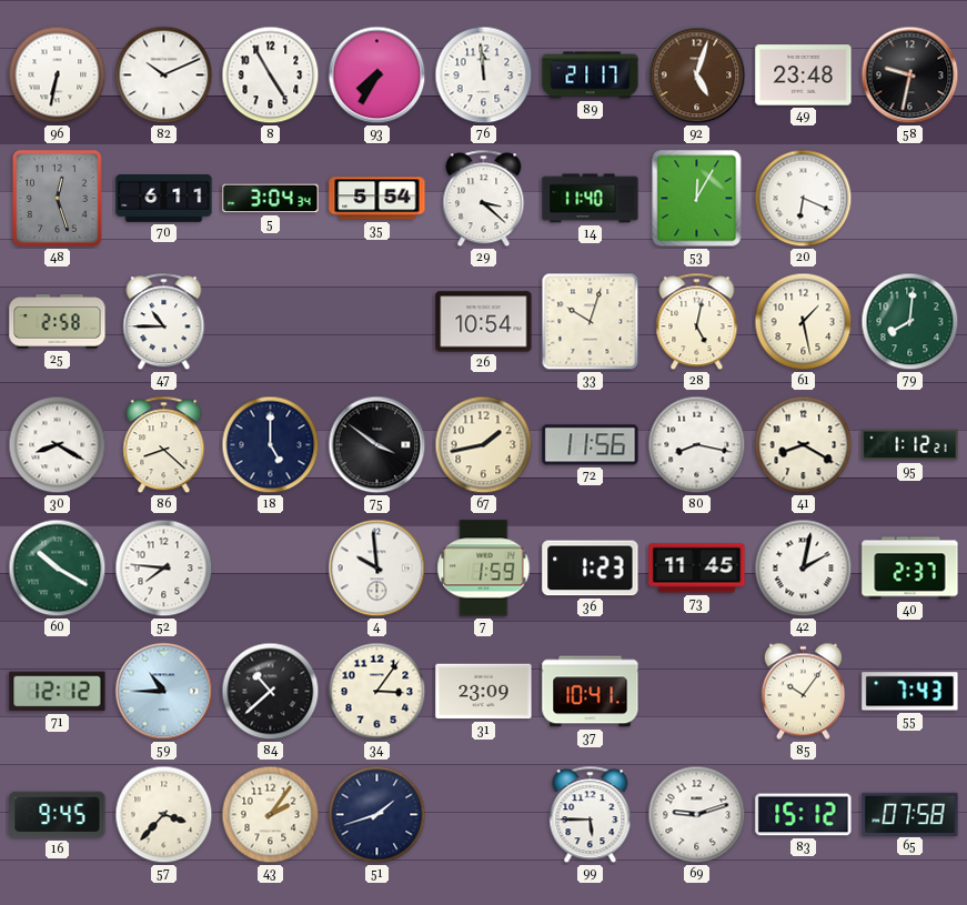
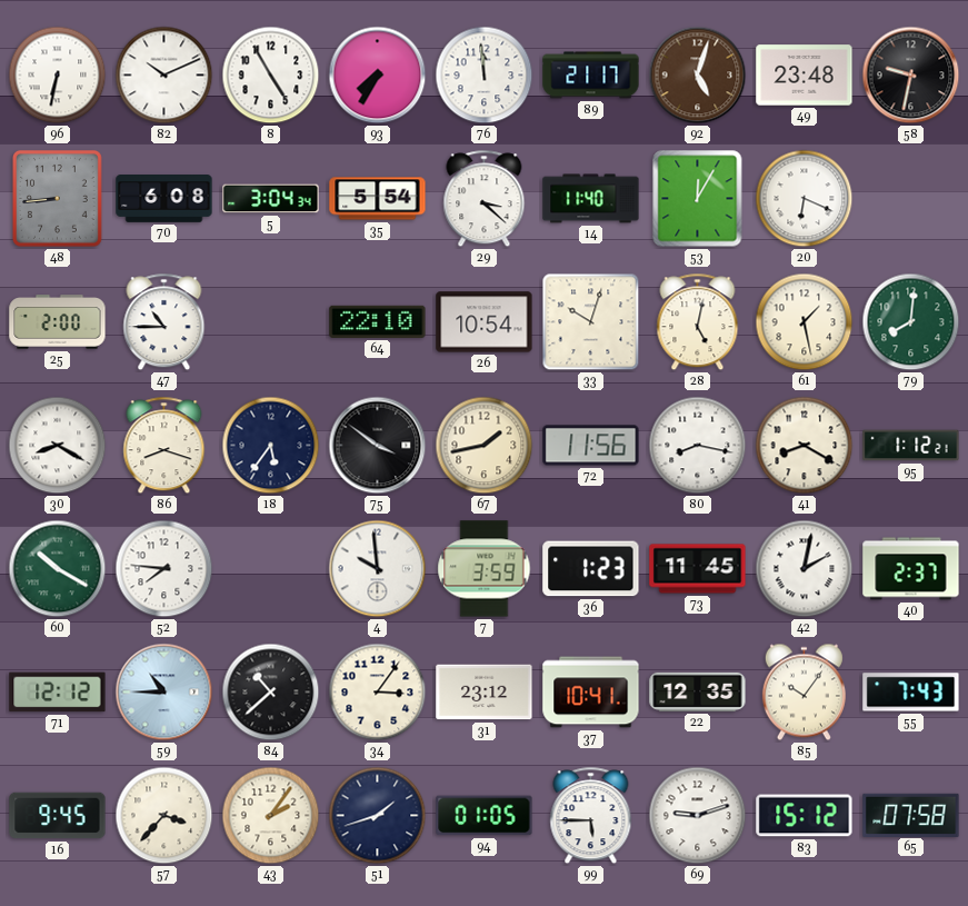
48: 12:27 -> 8:44 (57, 198)
70: 6:11 -> 6:08 (164, 199)
25: 2:58 -> 2:00 (58, 322)
64: none -> 22:10 (378, 321)
86: 8:22 -> 8:18 (164, 446)
18: 5:00 -> 5:36 (271, 446)
7: 1:59 -> 3:59 (485, 569)
31: 23:09 -> 23:12 (485, 693)
22: none -> 12:35 (698, 691)
94: none -> 01:05 (485, 816)
